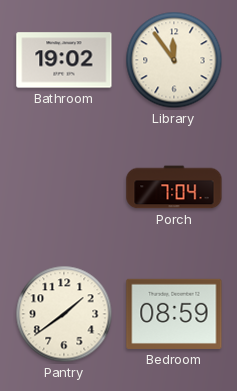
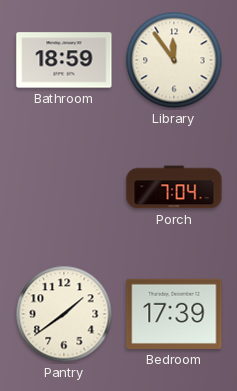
Bathroom: 19:02 -> 18:59 (64, 60)
Bedroom: 08:59 -> 17:39 (174, 314)
